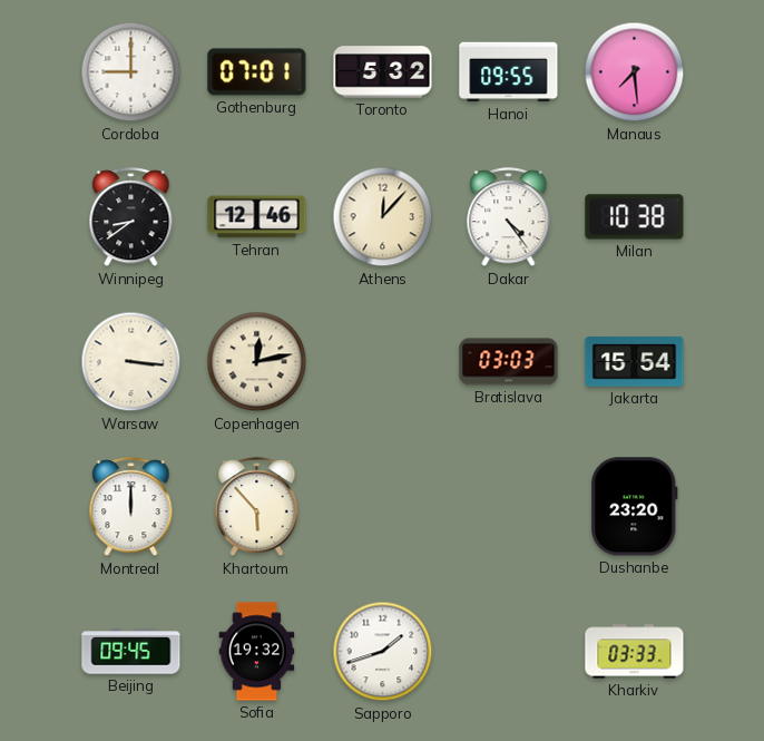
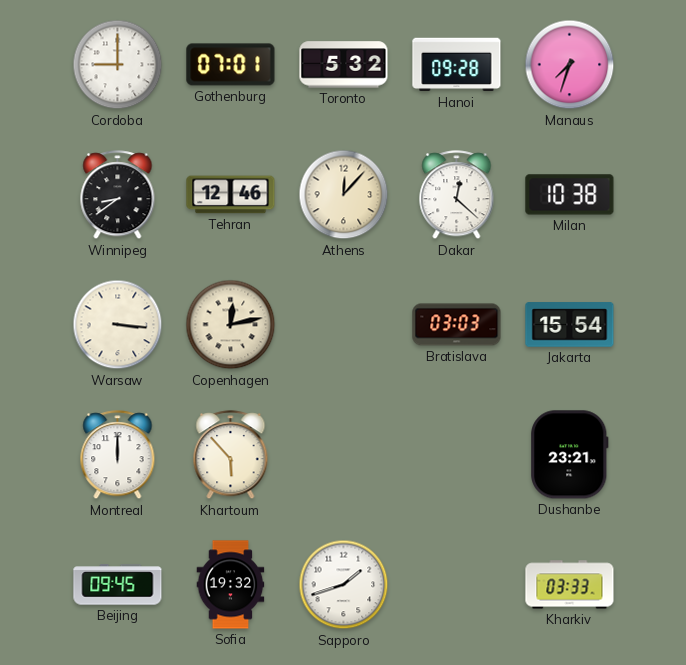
Hanoi: 09:55 -> 09:28 (457, 65)
Manaus: 7:29 -> 7:33 (570, 65)
Dakar: 4:24 -> 12:22 (457, 195)
Dushanbe: 23:20 -> 23:21 (570, 455)
